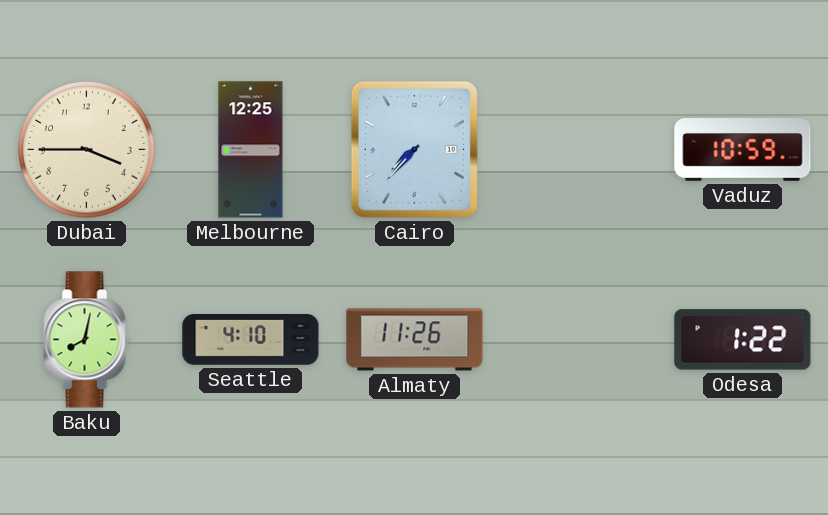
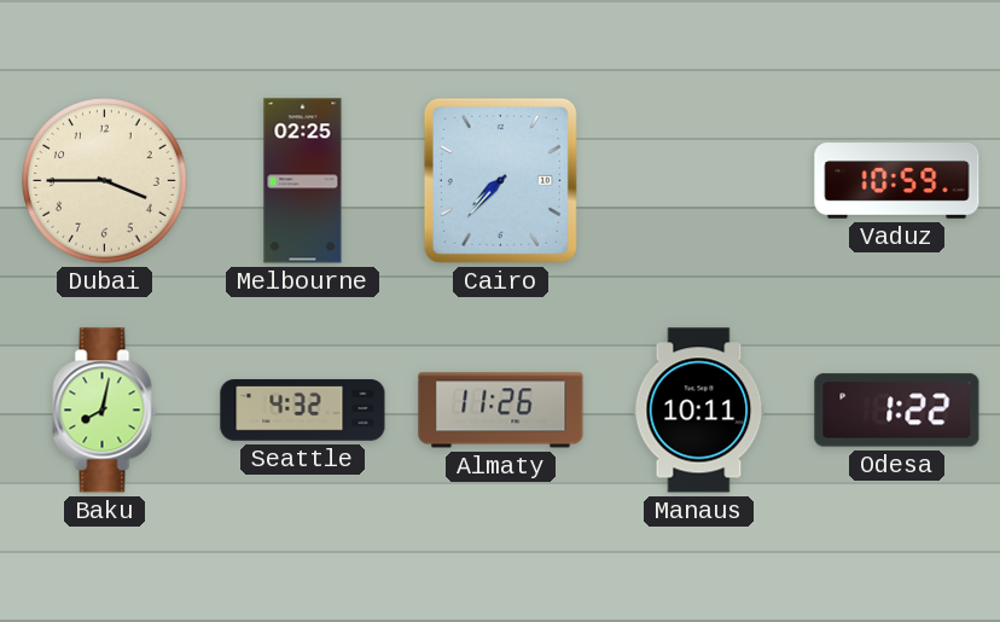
Melbourne: 12:25 -> 02:25 (303, 181)
Seattle: 4:10 -> 4:32 (303, 411)
Manaus: none -> 10:11 (699, 411)
